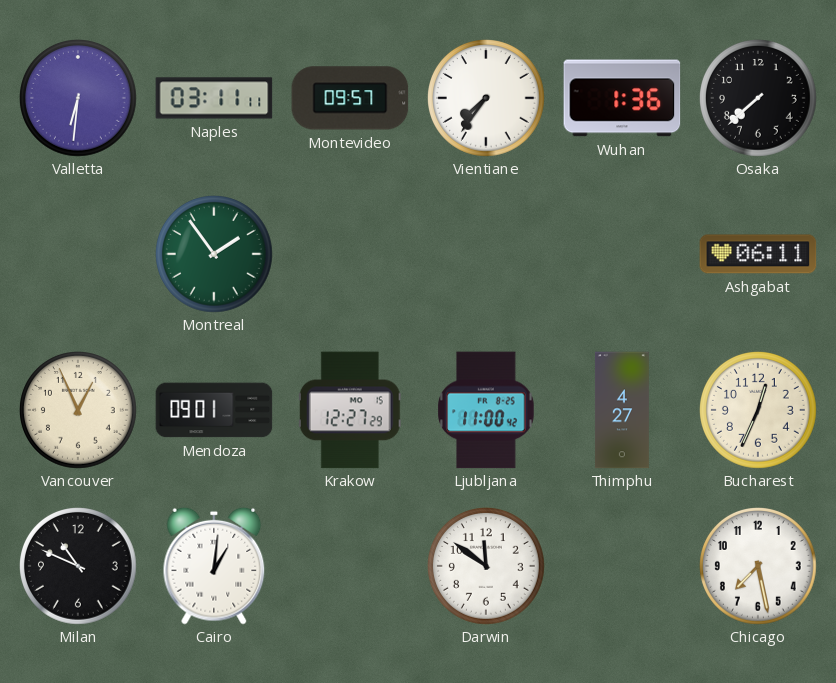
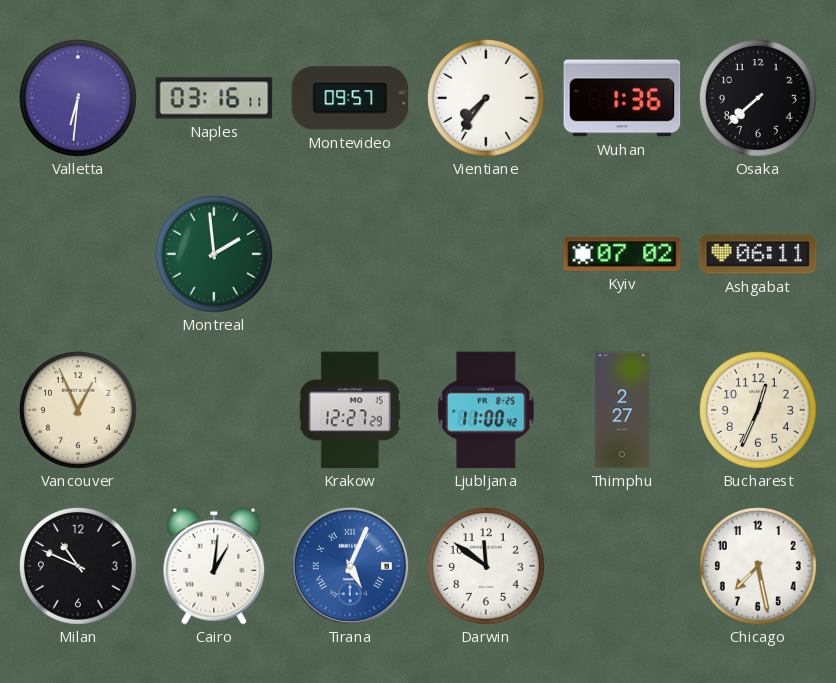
Naples: 03:11 -> 03:16 (214, 98)
Montreal: 1:54 -> 1:59 (215, 255)
Kyiv: none -> 07:02 (622, 254)
Mendoza: 09:01 -> none (214, 410)
Thimphu: 4:27 -> 2:27 (622, 410)
Tirana: none -> 5:04 (350, 566)
